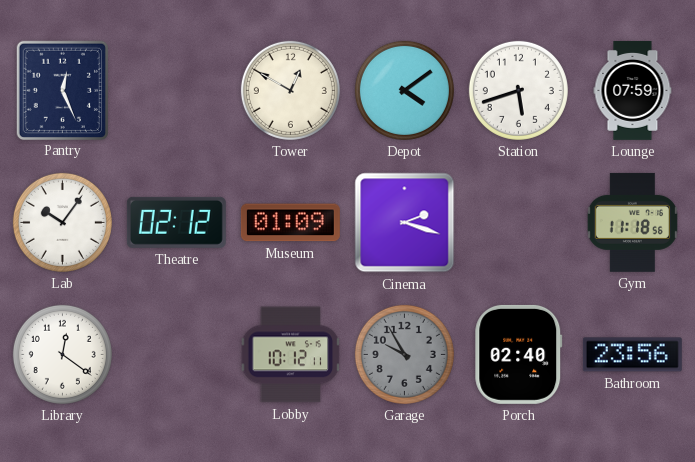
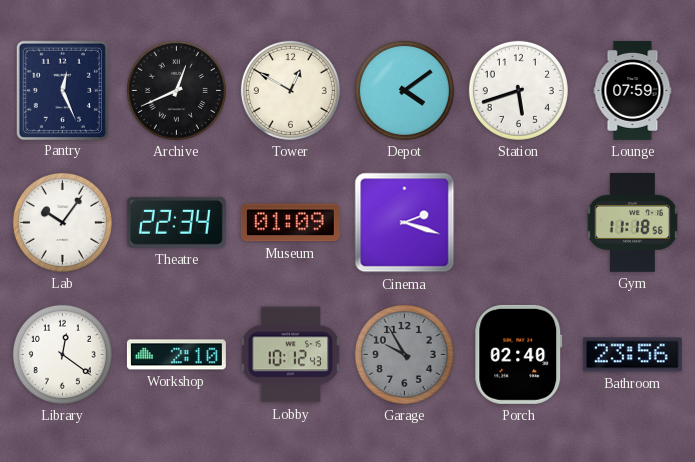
Archive: none -> 12:41 (176, 90)
Theatre: 02:12 -> 22:34 (176, 222)
Workshop: none -> 2:10 (176, 355)
Lobby: 10:12:11 -> 10:12:43 (291, 355)
